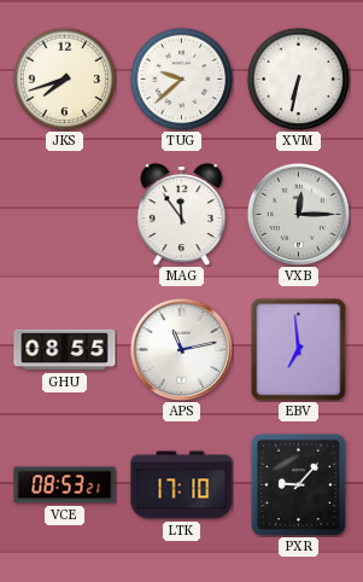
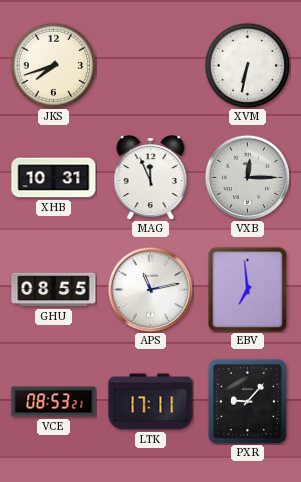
TUG: 9:38 -> none (181, 78)
XHB: none -> 10:31 (54, 178)
MAG: 11:54 -> 11:56 (151, 178)
LTK: 17:10 -> 17:11 (151, 402)
